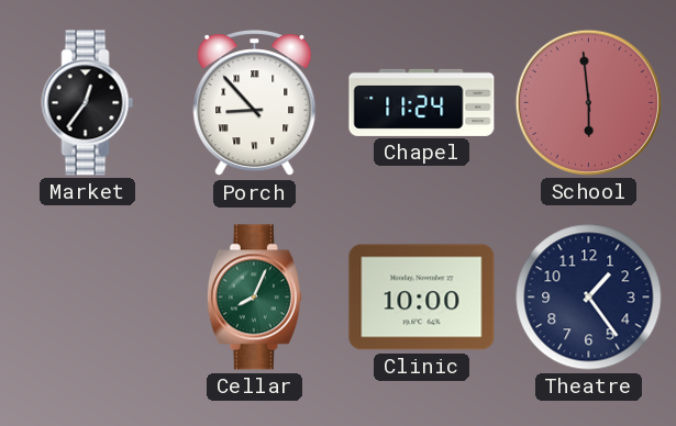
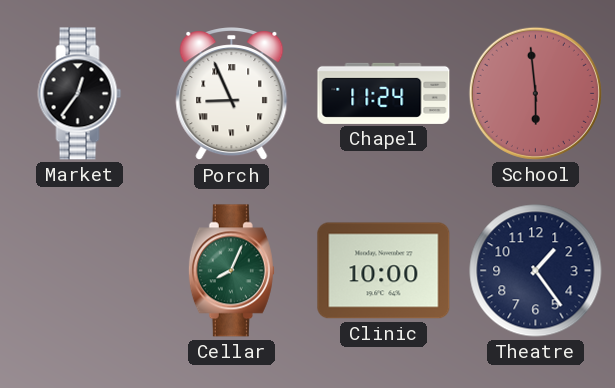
Porch: 8:53 -> 8:56 (232, 94)
